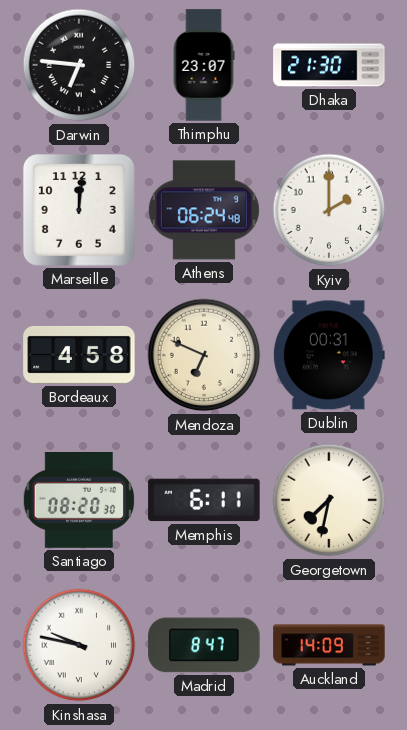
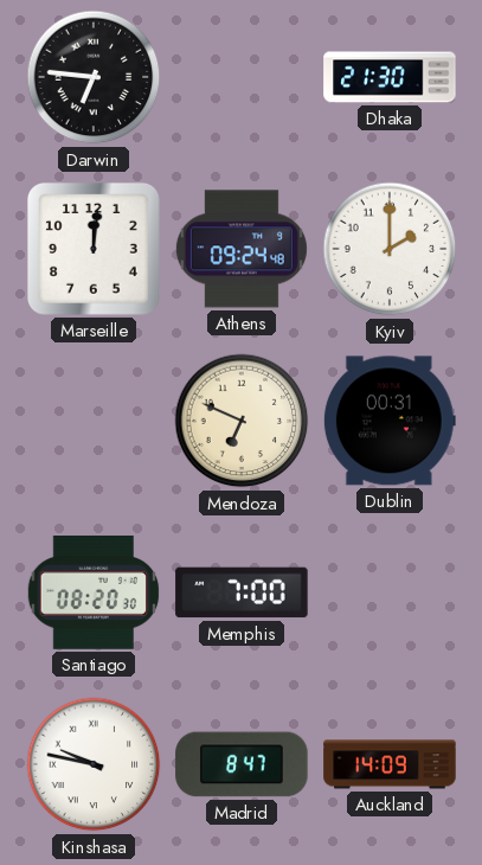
Thimphu: 23:07 -> none (204, 65)
Athens: 06:24 -> 09:24 (242, 249)
Bordeaux: 4:58 -> none (79, 355)
Memphis: 6:11 -> 7:00 (242, 592)
Georgetown: 7:32 -> none (329, 500)
